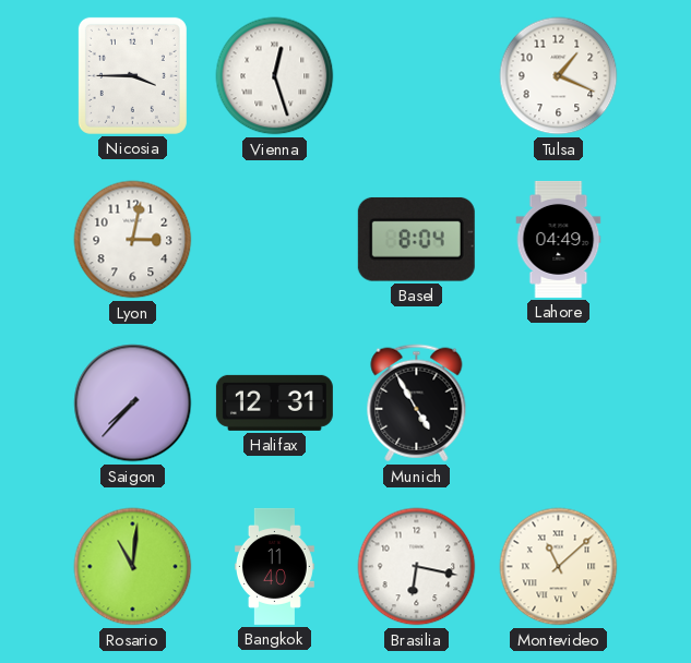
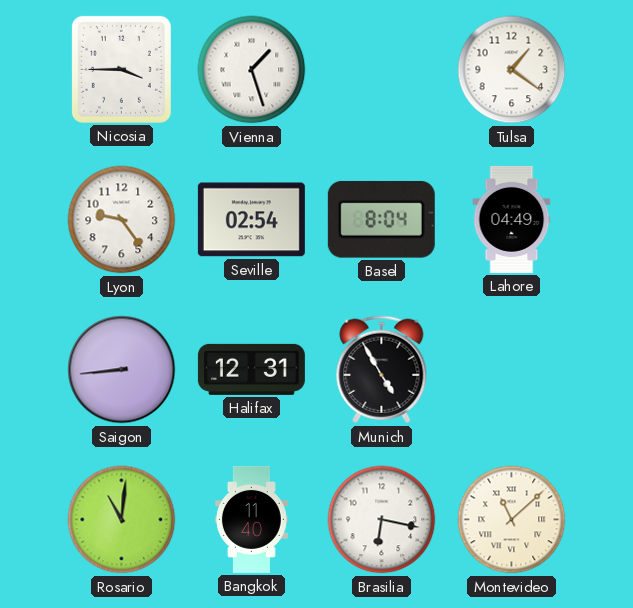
Vienna: 12:27 -> 1:27 (252, 70)
Tulsa: 1:19 -> 1:21 (512, 70)
Lyon: 3:02 -> 9:24 (122, 220)
Seville: none -> 02:54 (251, 220)
Saigon: 7:37 -> 8:44 (122, 370)
